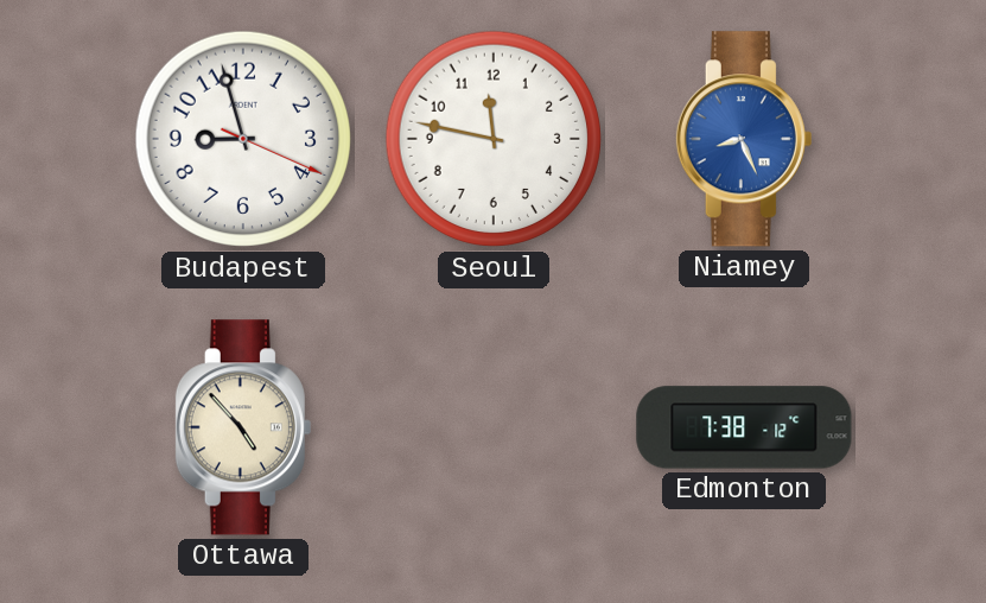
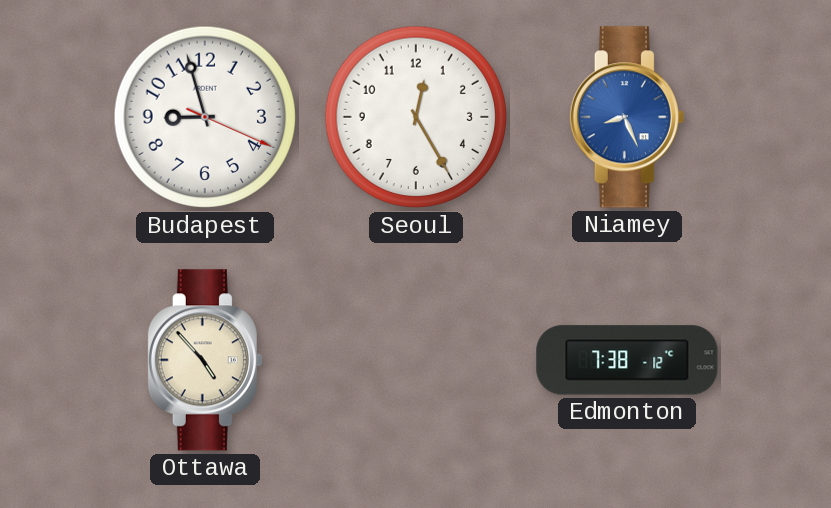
Seoul: 11:47 -> 12:25 (416, 117)
